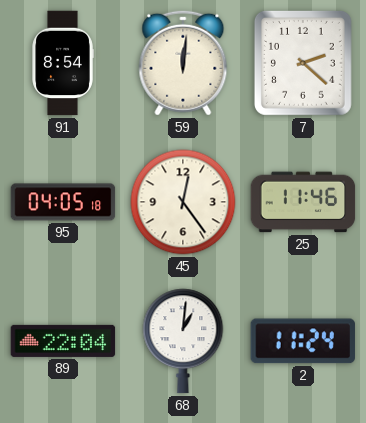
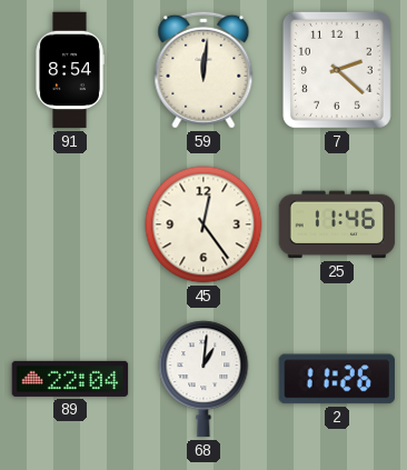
95: 04:05 -> none (63, 202)
2: 11:24 -> 11:26 (337, 379)
